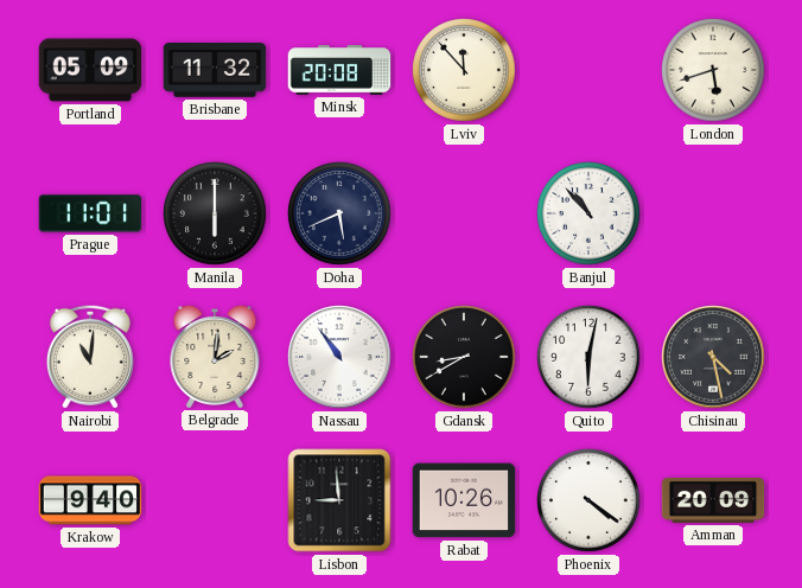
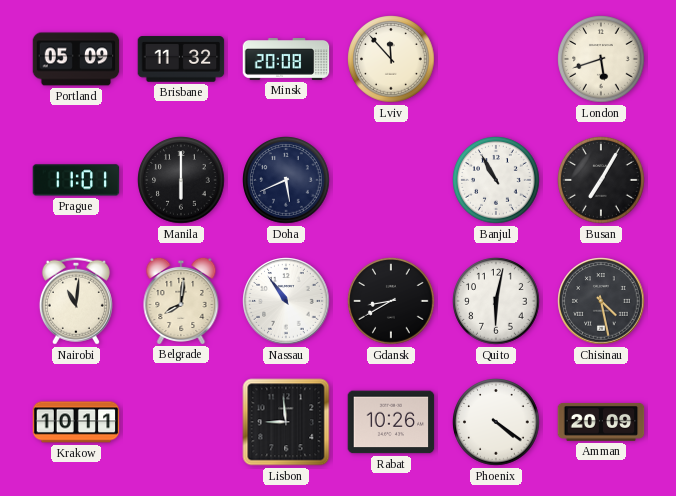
Banjul: 10:53 -> 10:55 (496, 180)
Busan: none -> 7:05 (601, 180)
Belgrade: 2:01 -> 8:01 (181, 300)
Krakow: 9:40 -> 10:11 (76, 422)
